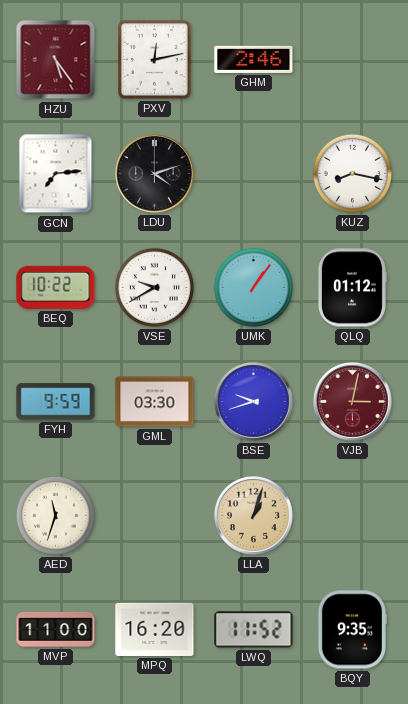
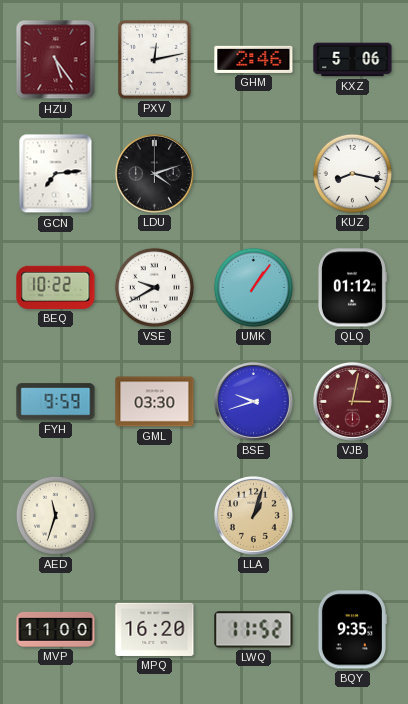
KXZ: none -> 5:06 (353, 60)
